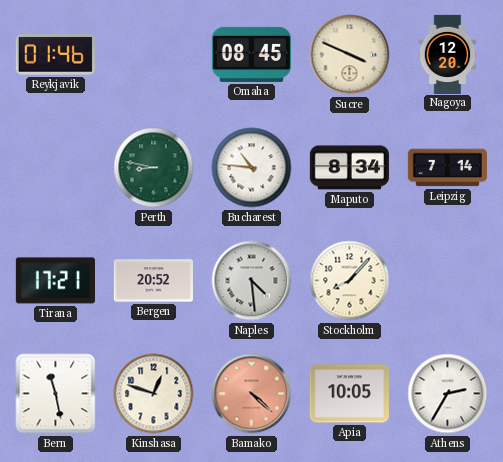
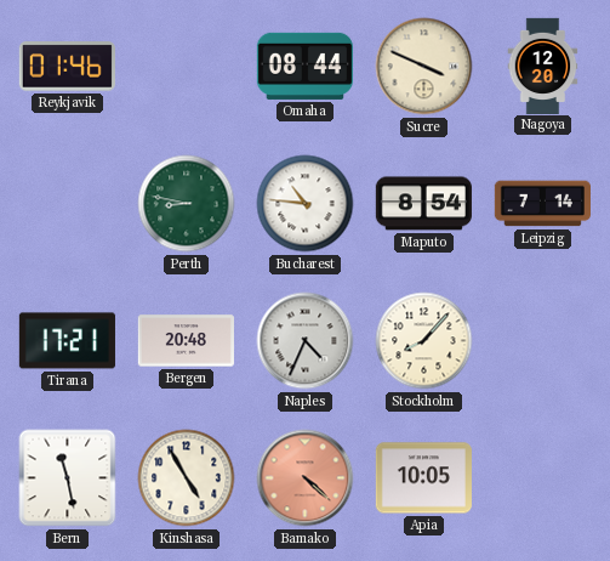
Omaha: 08:45 -> 08:44 (304, 66)
Maputo: 8:34 -> 8:54 (423, 204)
Bergen: 20:52 -> 20:48 (186, 341)
Naples: 4:29 -> 4:34 (306, 341)
Kinshasa: 12:48 -> 4:55 (187, 478)
Athens: 2:35 -> none (448, 394)
